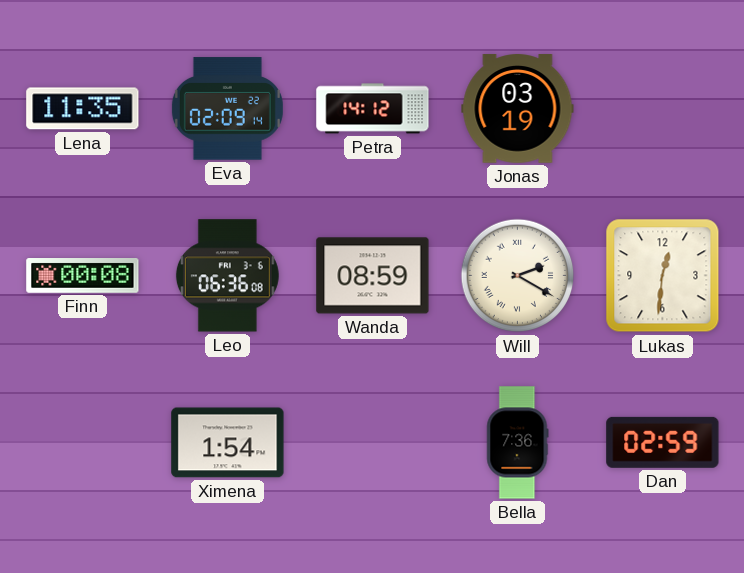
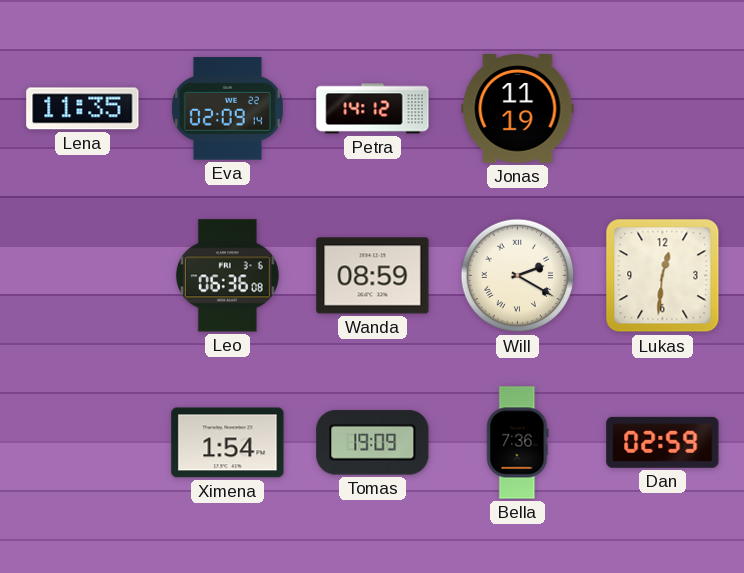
Jonas: 03:19 -> 11:19 (518, 109)
Finn: 00:08 -> none (83, 276)
Tomas: none -> 19:09 (373, 443)
